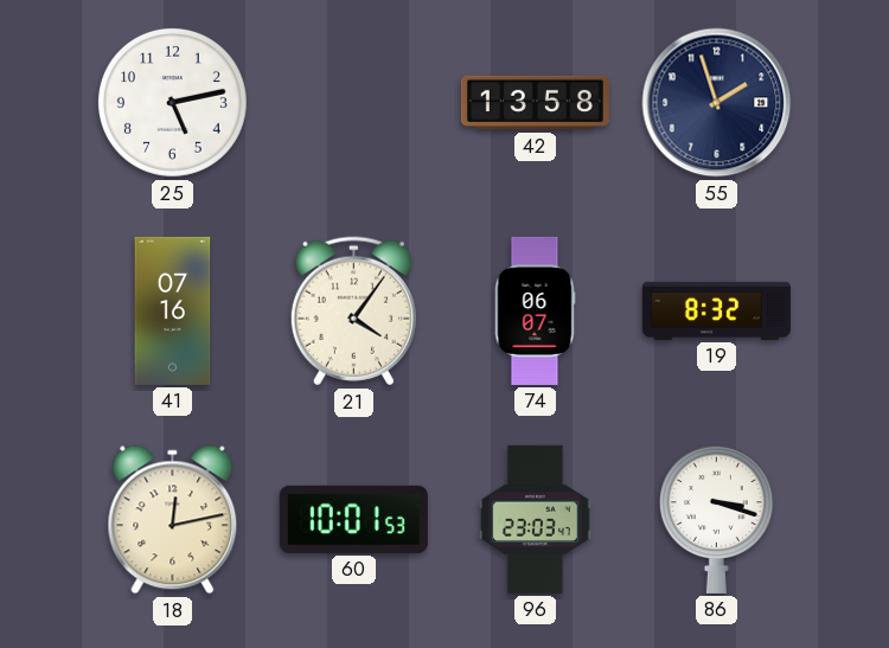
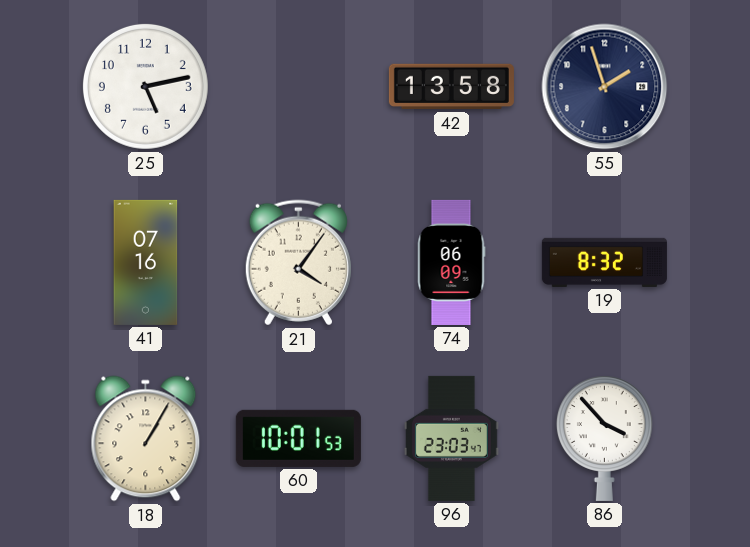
74: 06:07 -> 06:09 (451, 262)
18: 12:13 -> 1:05 (146, 439)
86: 3:18 -> 3:53 (604, 438)
